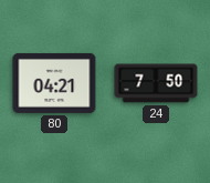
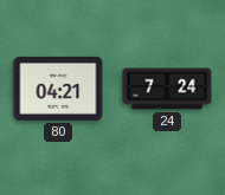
24: 7:50 -> 7:24 (167, 89)
